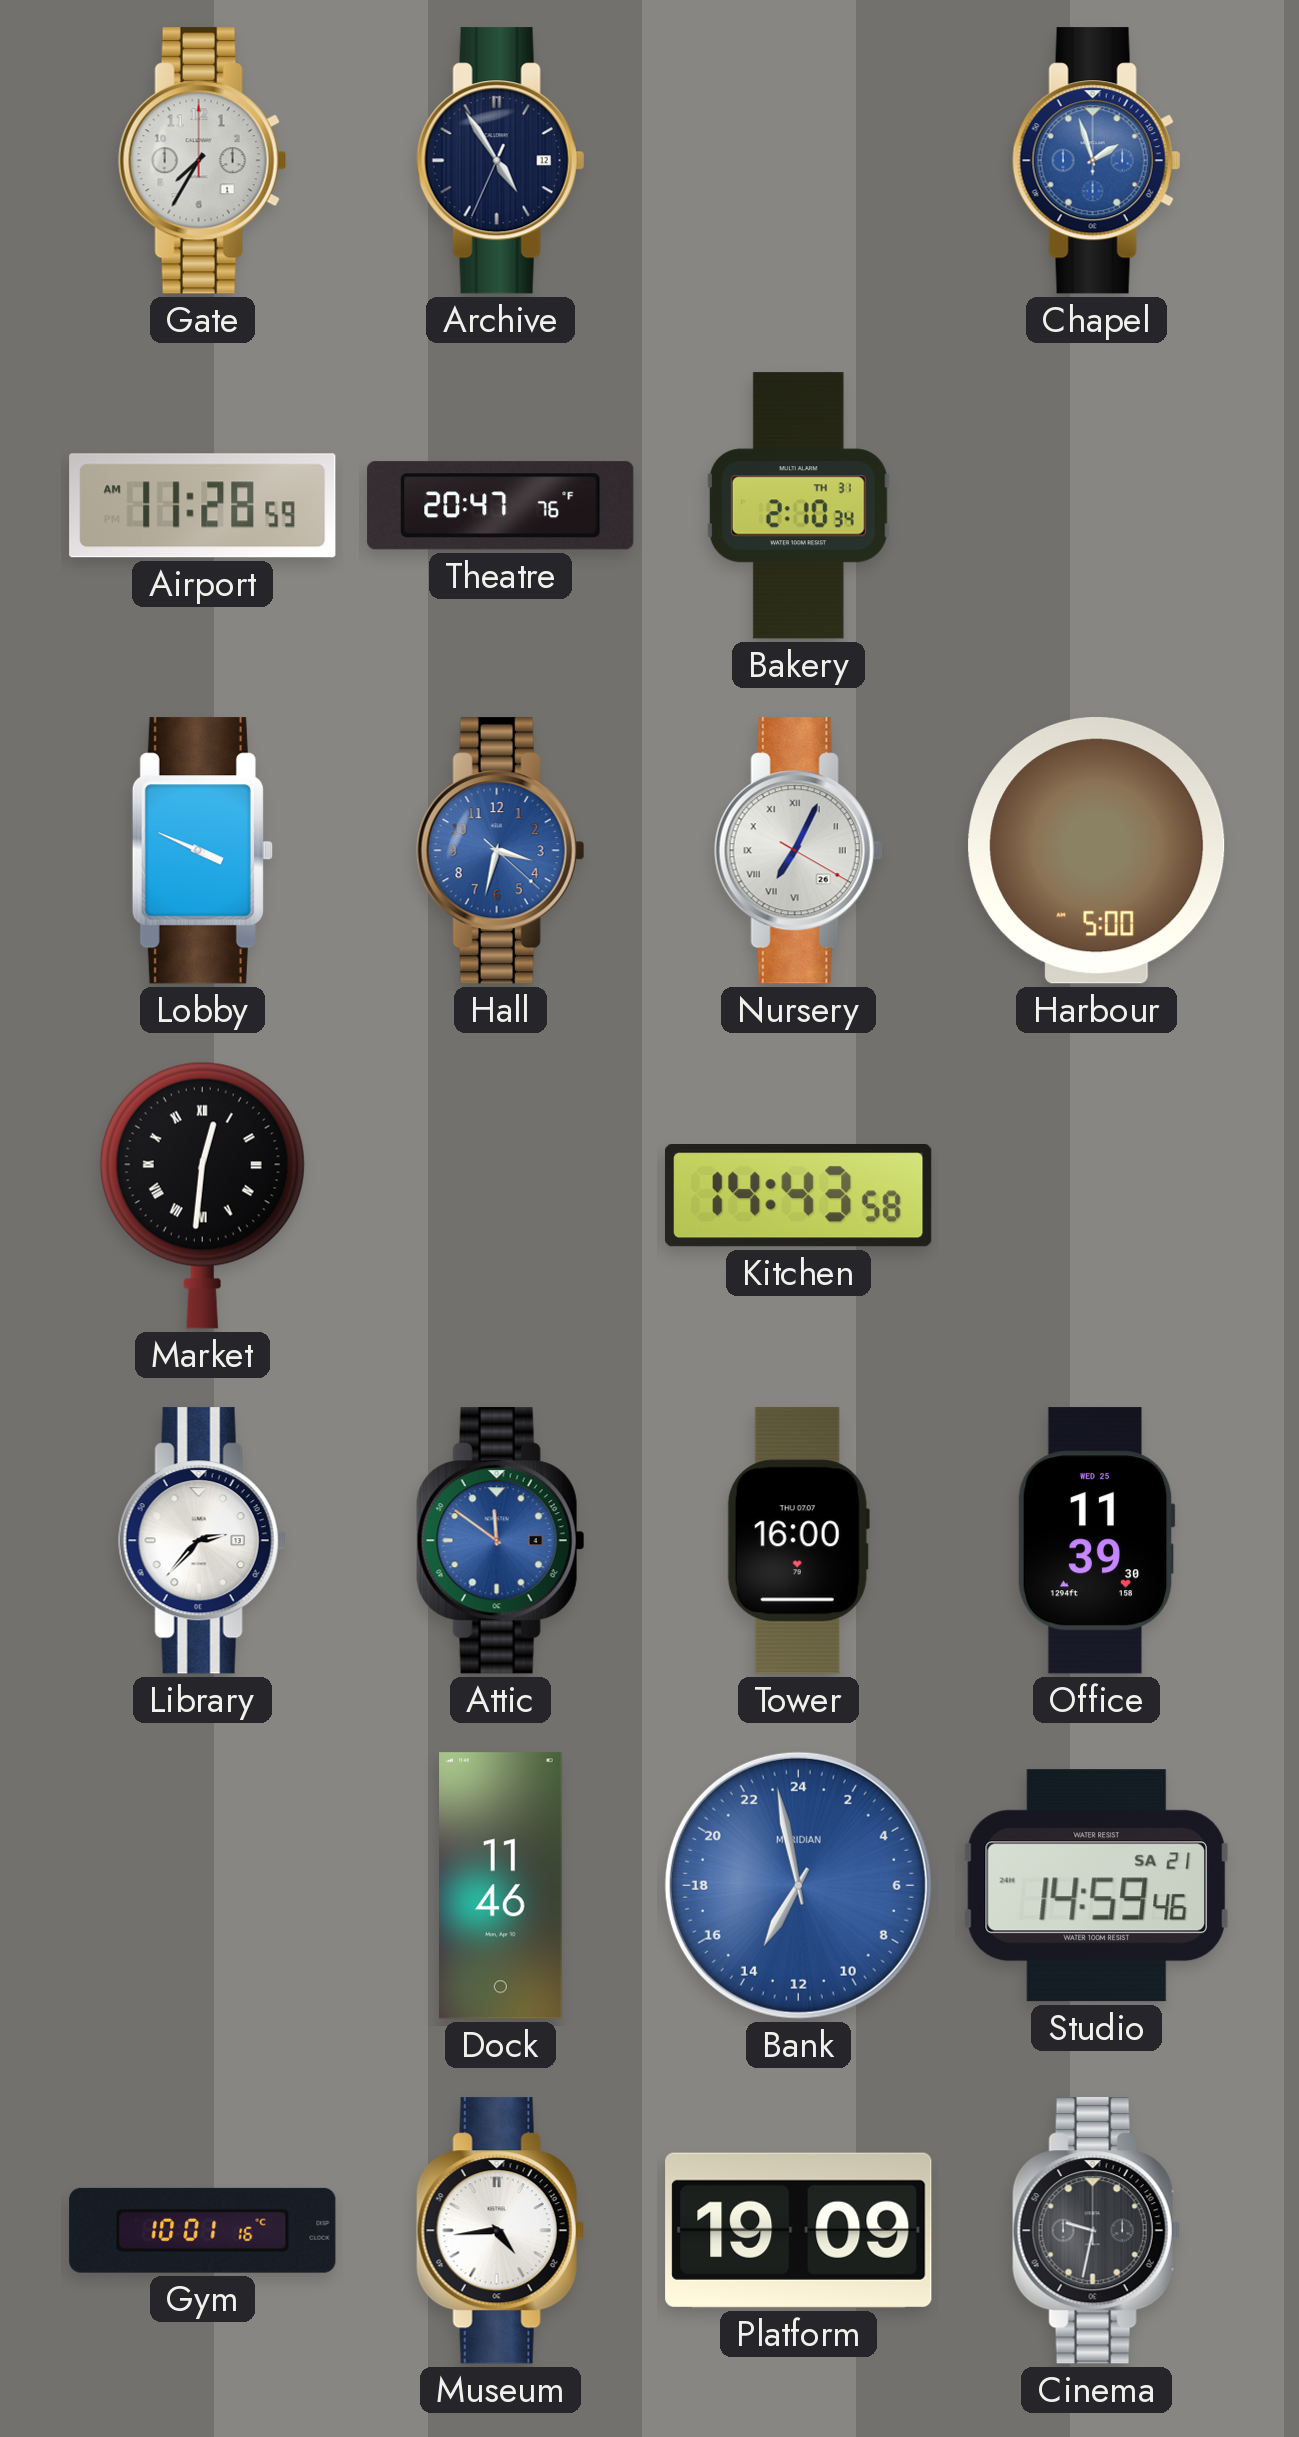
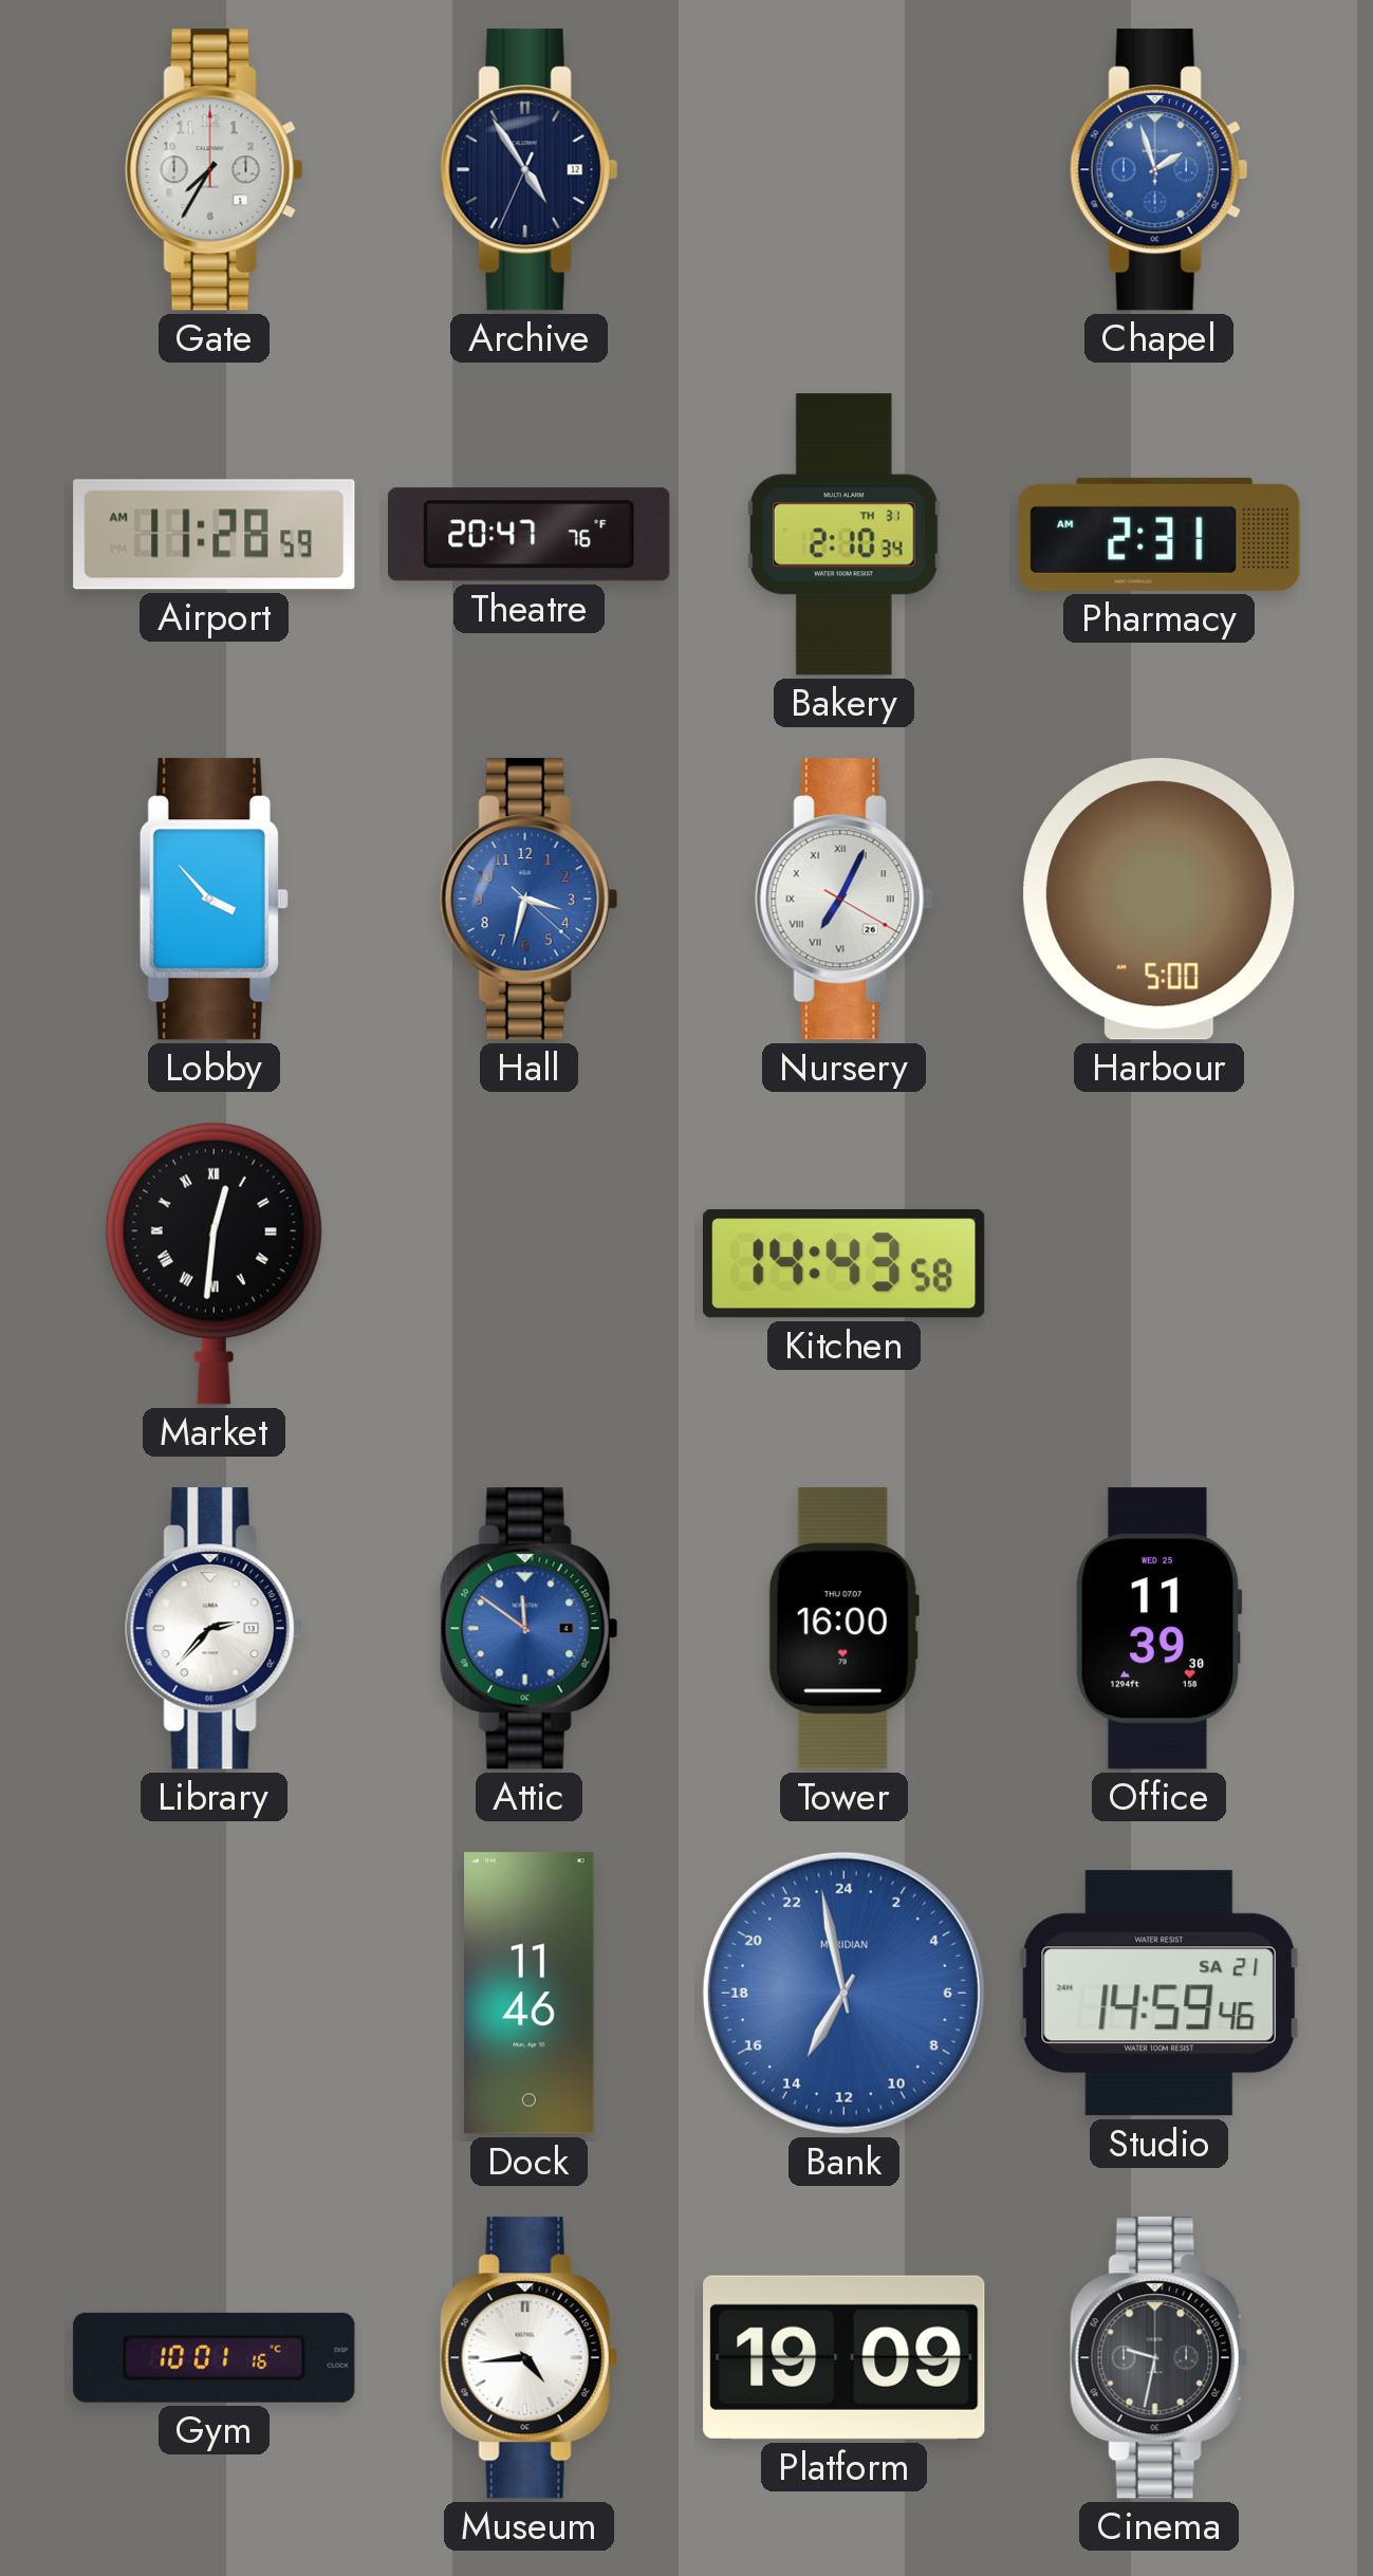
Pharmacy: none -> 2:31 (1159, 534)
Lobby: 3:49 -> 3:53 (214, 900)
